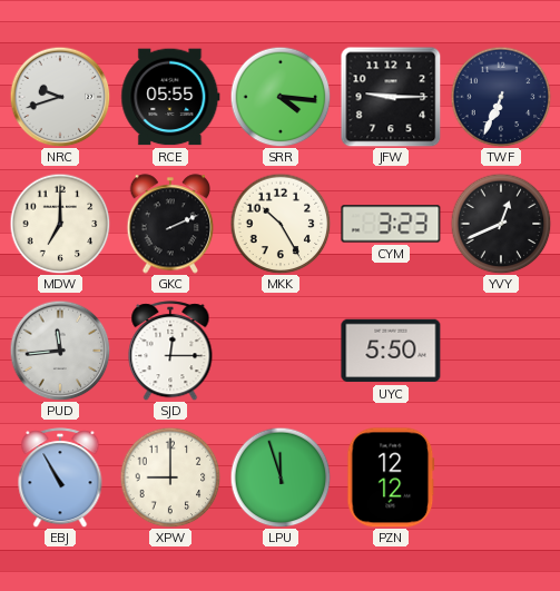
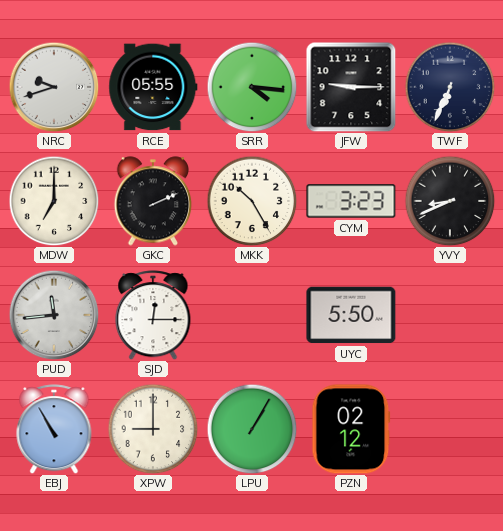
YVY: 12:41 -> 8:41 (450, 201)
LPU: 11:57 -> 1:05 (252, 429)
PZN: 12:12 -> 02:12 (351, 429)
